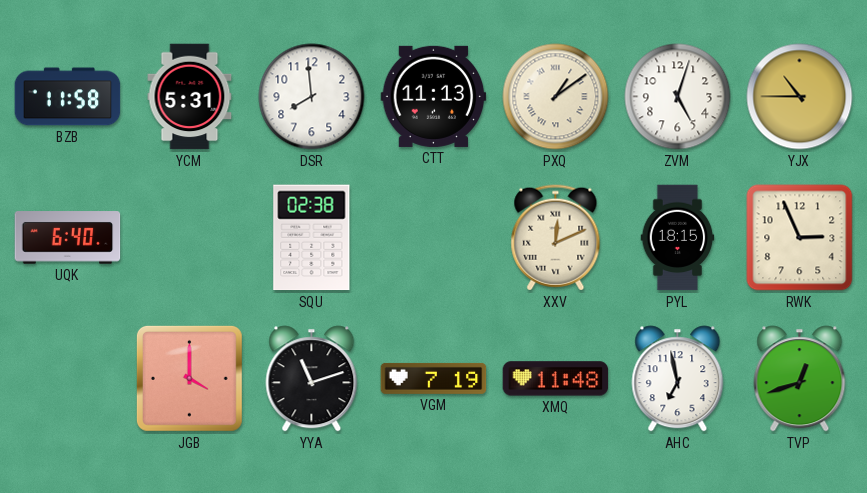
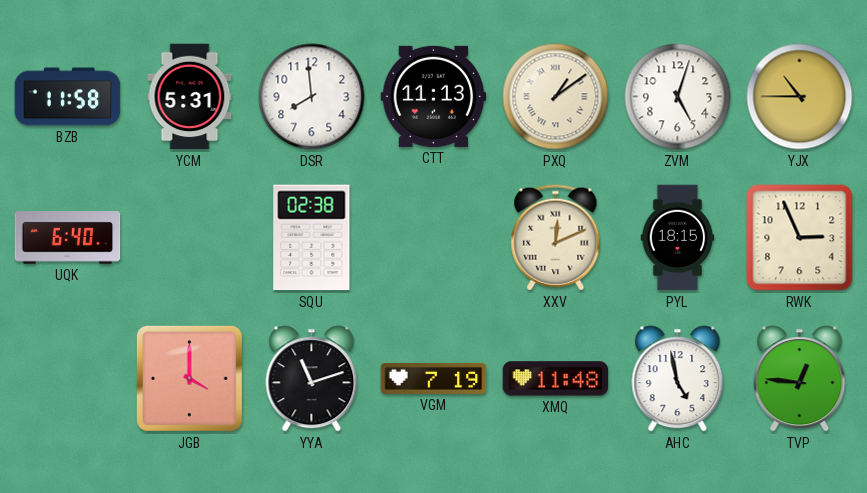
AHC: 6:58 -> 4:58 (678, 379)
TVP: 12:42 -> 12:46 (800, 379)
